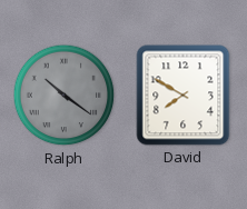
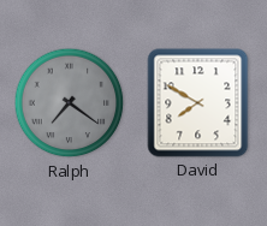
Ralph: 10:21 -> 7:21 (70, 103)
